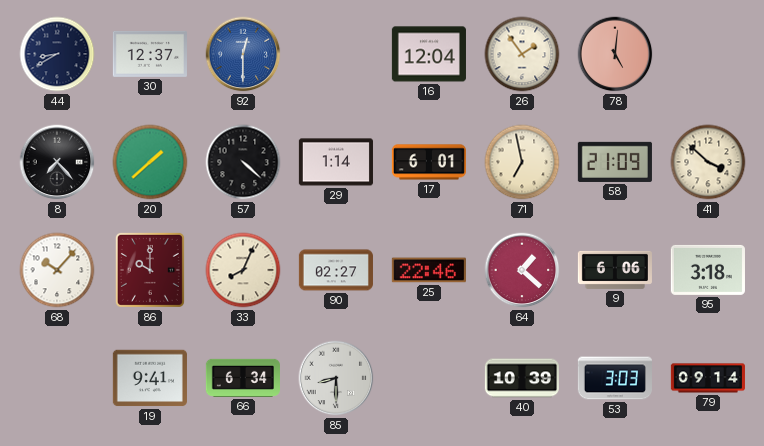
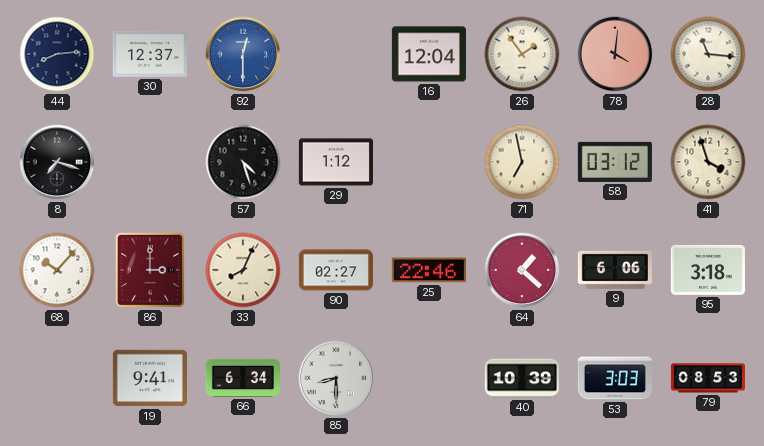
44: 8:40 -> 8:14 (57, 54)
78: 5:01 -> 4:01 (615, 54)
28: none -> 11:16 (708, 54)
8: 7:23 -> 7:18 (57, 162)
20: 1:38 -> none (150, 162)
57: 4:22 -> 4:27 (243, 162)
29: 1:14 -> 1:12 (336, 162)
17: 6:01 -> none (429, 162)
58: 21:09 -> 03:12 (615, 162)
41: 3:52 -> 3:57 (708, 162)
86: 10:00 -> 3:00 (150, 270)
79: 09:14 -> 08:53 (708, 378)
